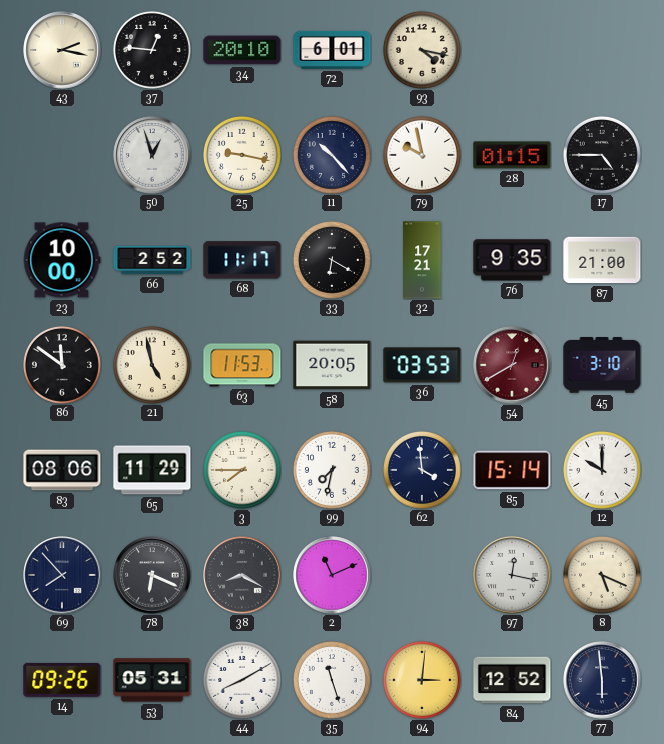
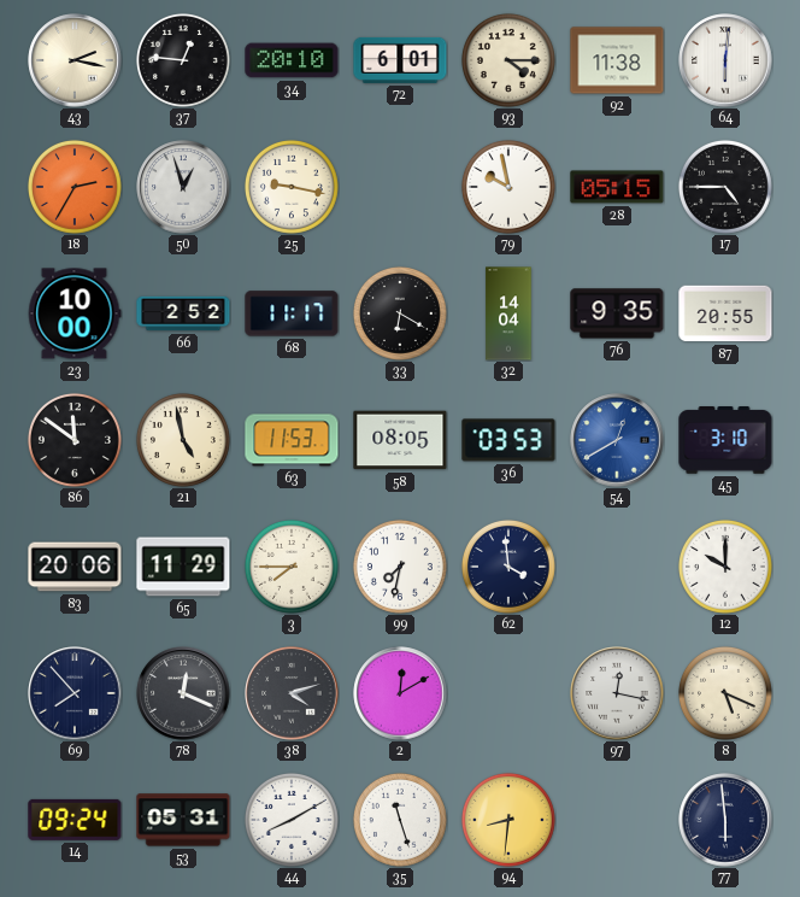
93: 4:17 -> 4:15 (508, 60)
92: none -> 11:38 (617, 60)
64: none -> 6:01 (725, 60)
18: none -> 2:35 (75, 187)
11: 10:23 -> none (332, 155)
28: 01:15 -> 05:15 (617, 187)
32: 17:21 -> 14:04 (508, 313)
87: 21:00 -> 20:55 (725, 313)
58: 20:05 -> 08:05 (400, 440)
54 dial: burgundy -> blue (617, 440)
83: 08:06 -> 20:06 (75, 567)
85: 15:14 -> none (512, 470)
78: 6:19 -> 12:19 (183, 693)
38: 8:20 -> 4:12 (292, 693)
2: 11:11 -> 12:10 (400, 693)
14: 09:26 -> 09:24 (75, 820)
94: 3:01 -> 8:31 (508, 820)
84: 12:52 -> none (512, 680)
